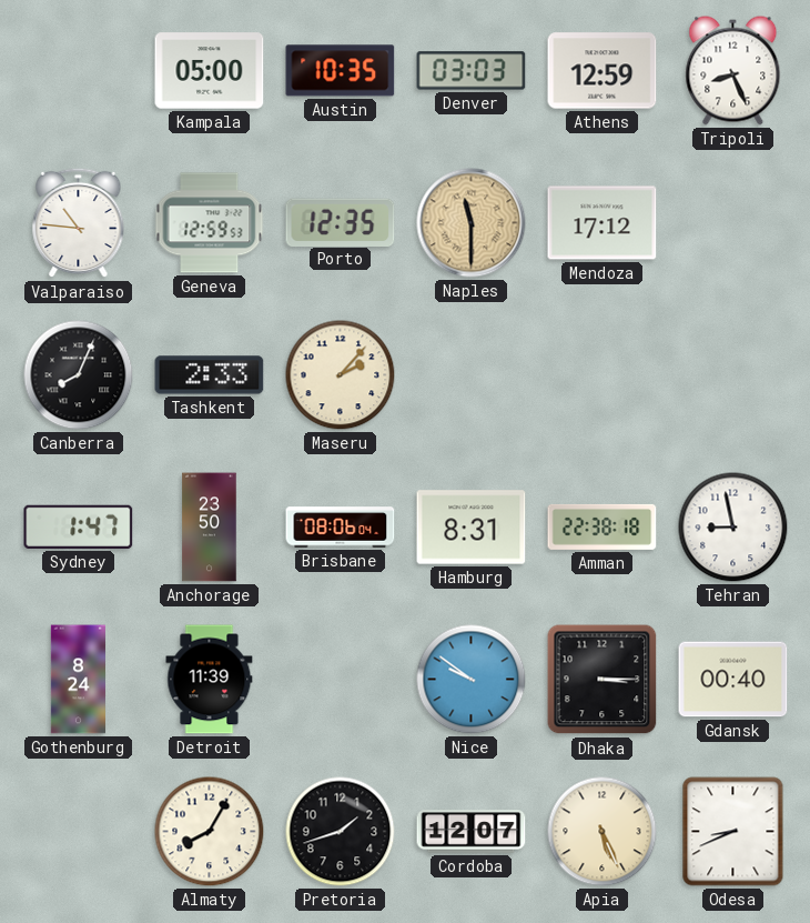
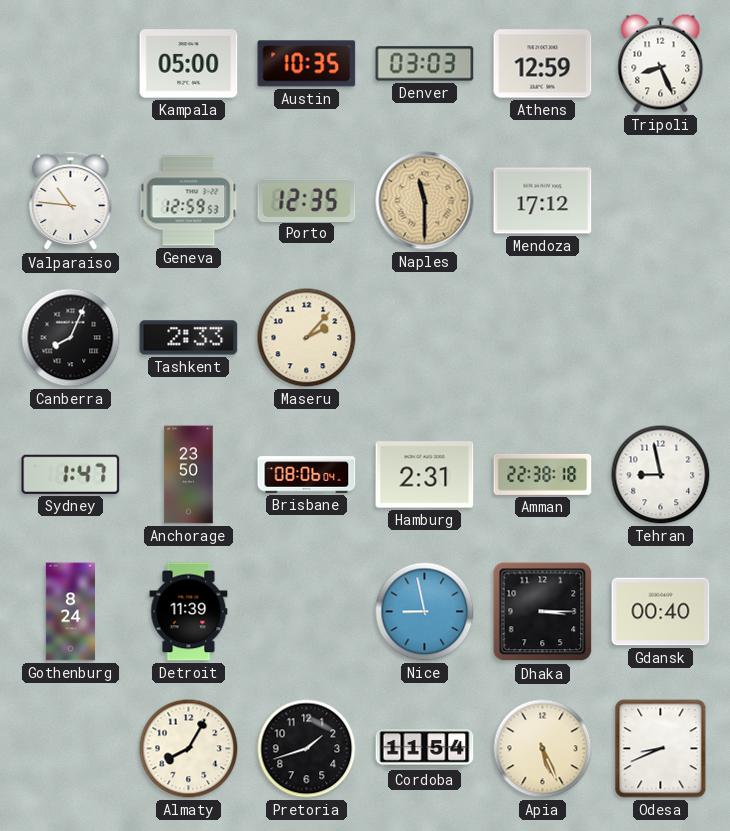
Hamburg: 8:31 -> 2:31 (425, 475)
Nice: 9:51 -> 8:58 (425, 612)
Cordoba: 12:07 -> 11:54 (425, 749)
